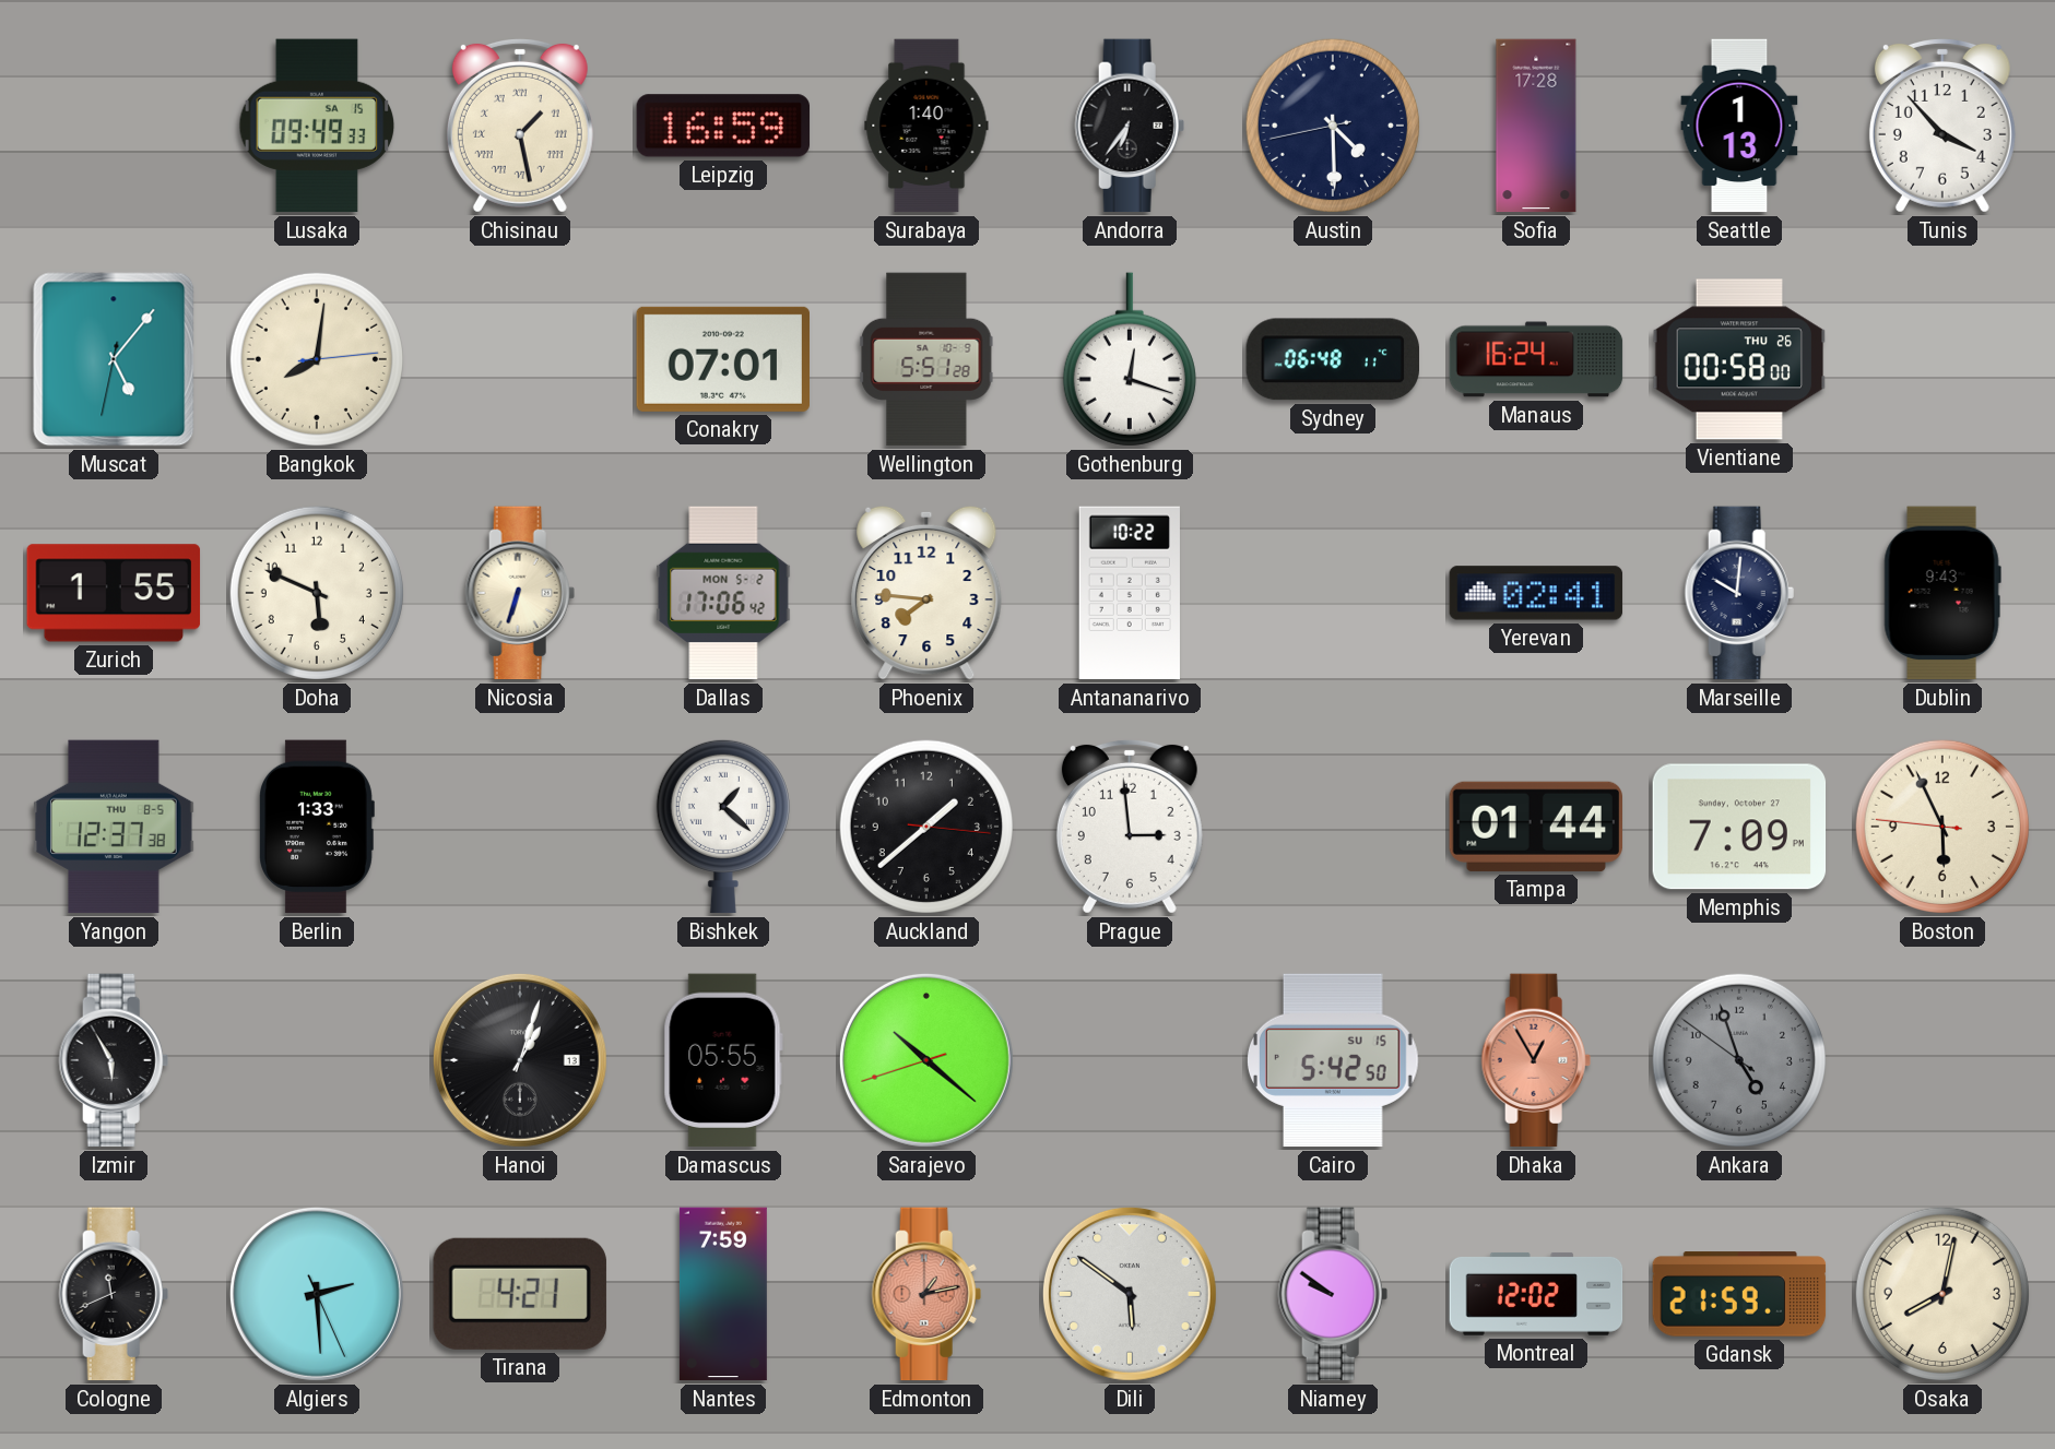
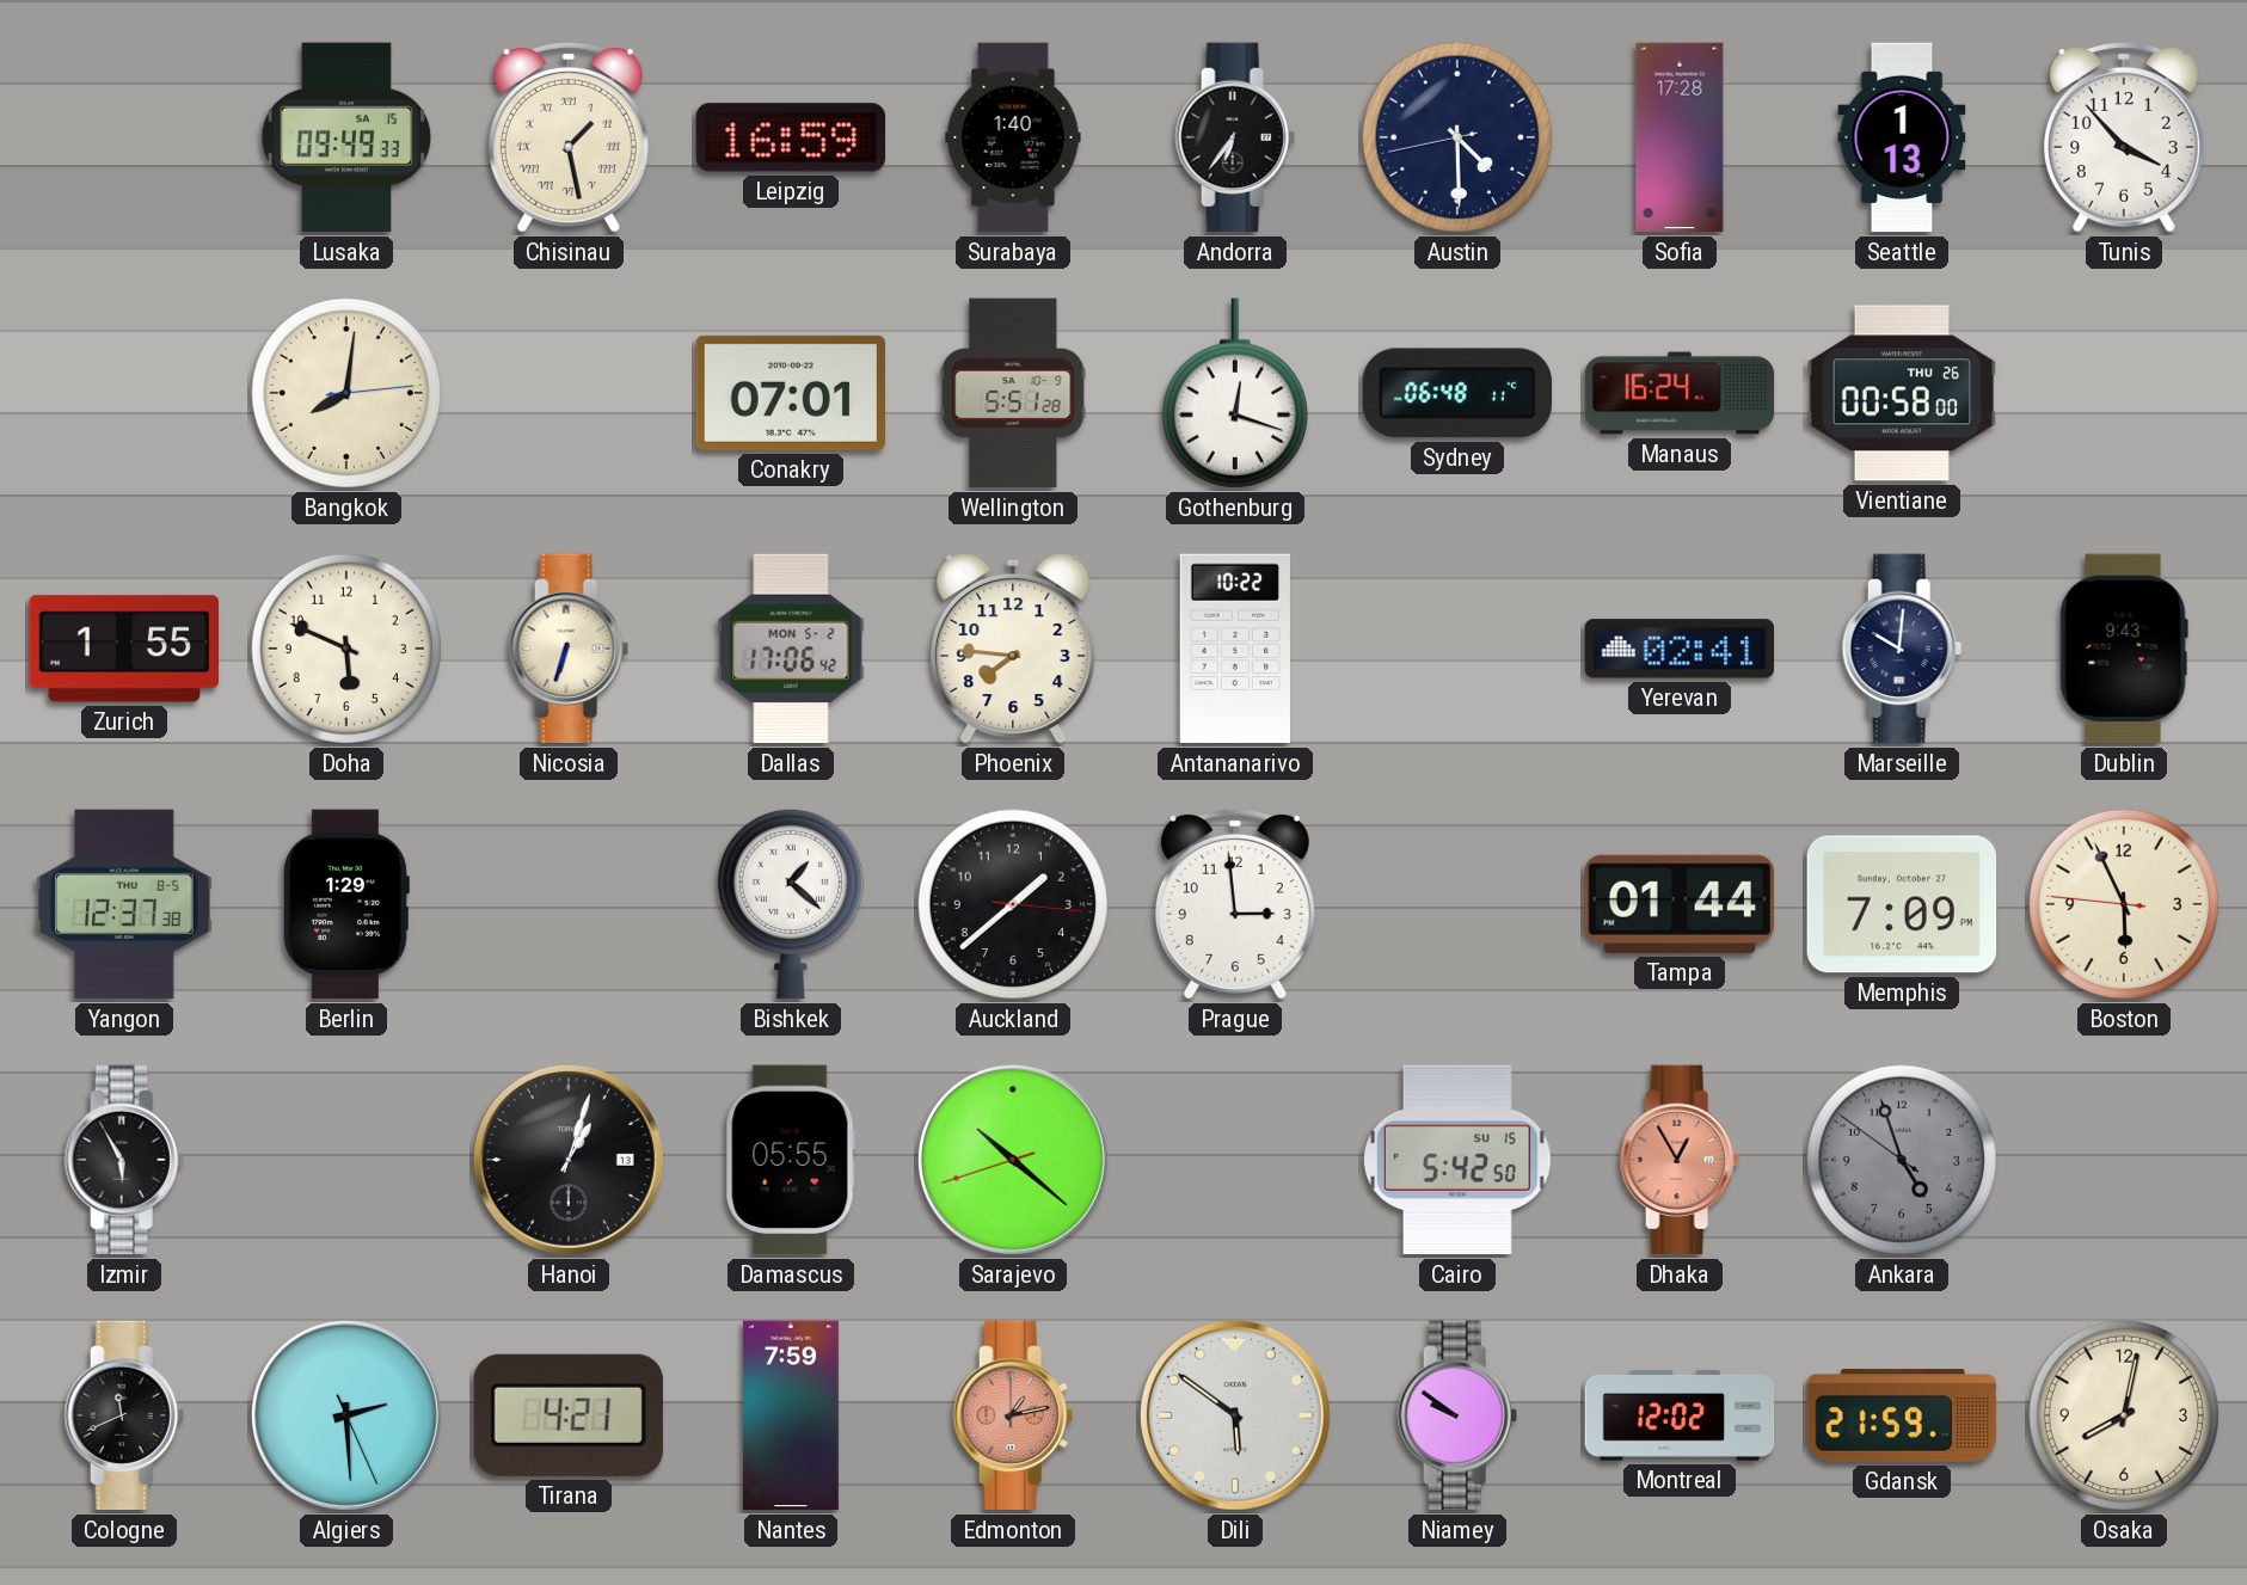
Muscat: 5:06 -> none (114, 359)
Berlin: 1:33 -> 1:29 (346, 904)
